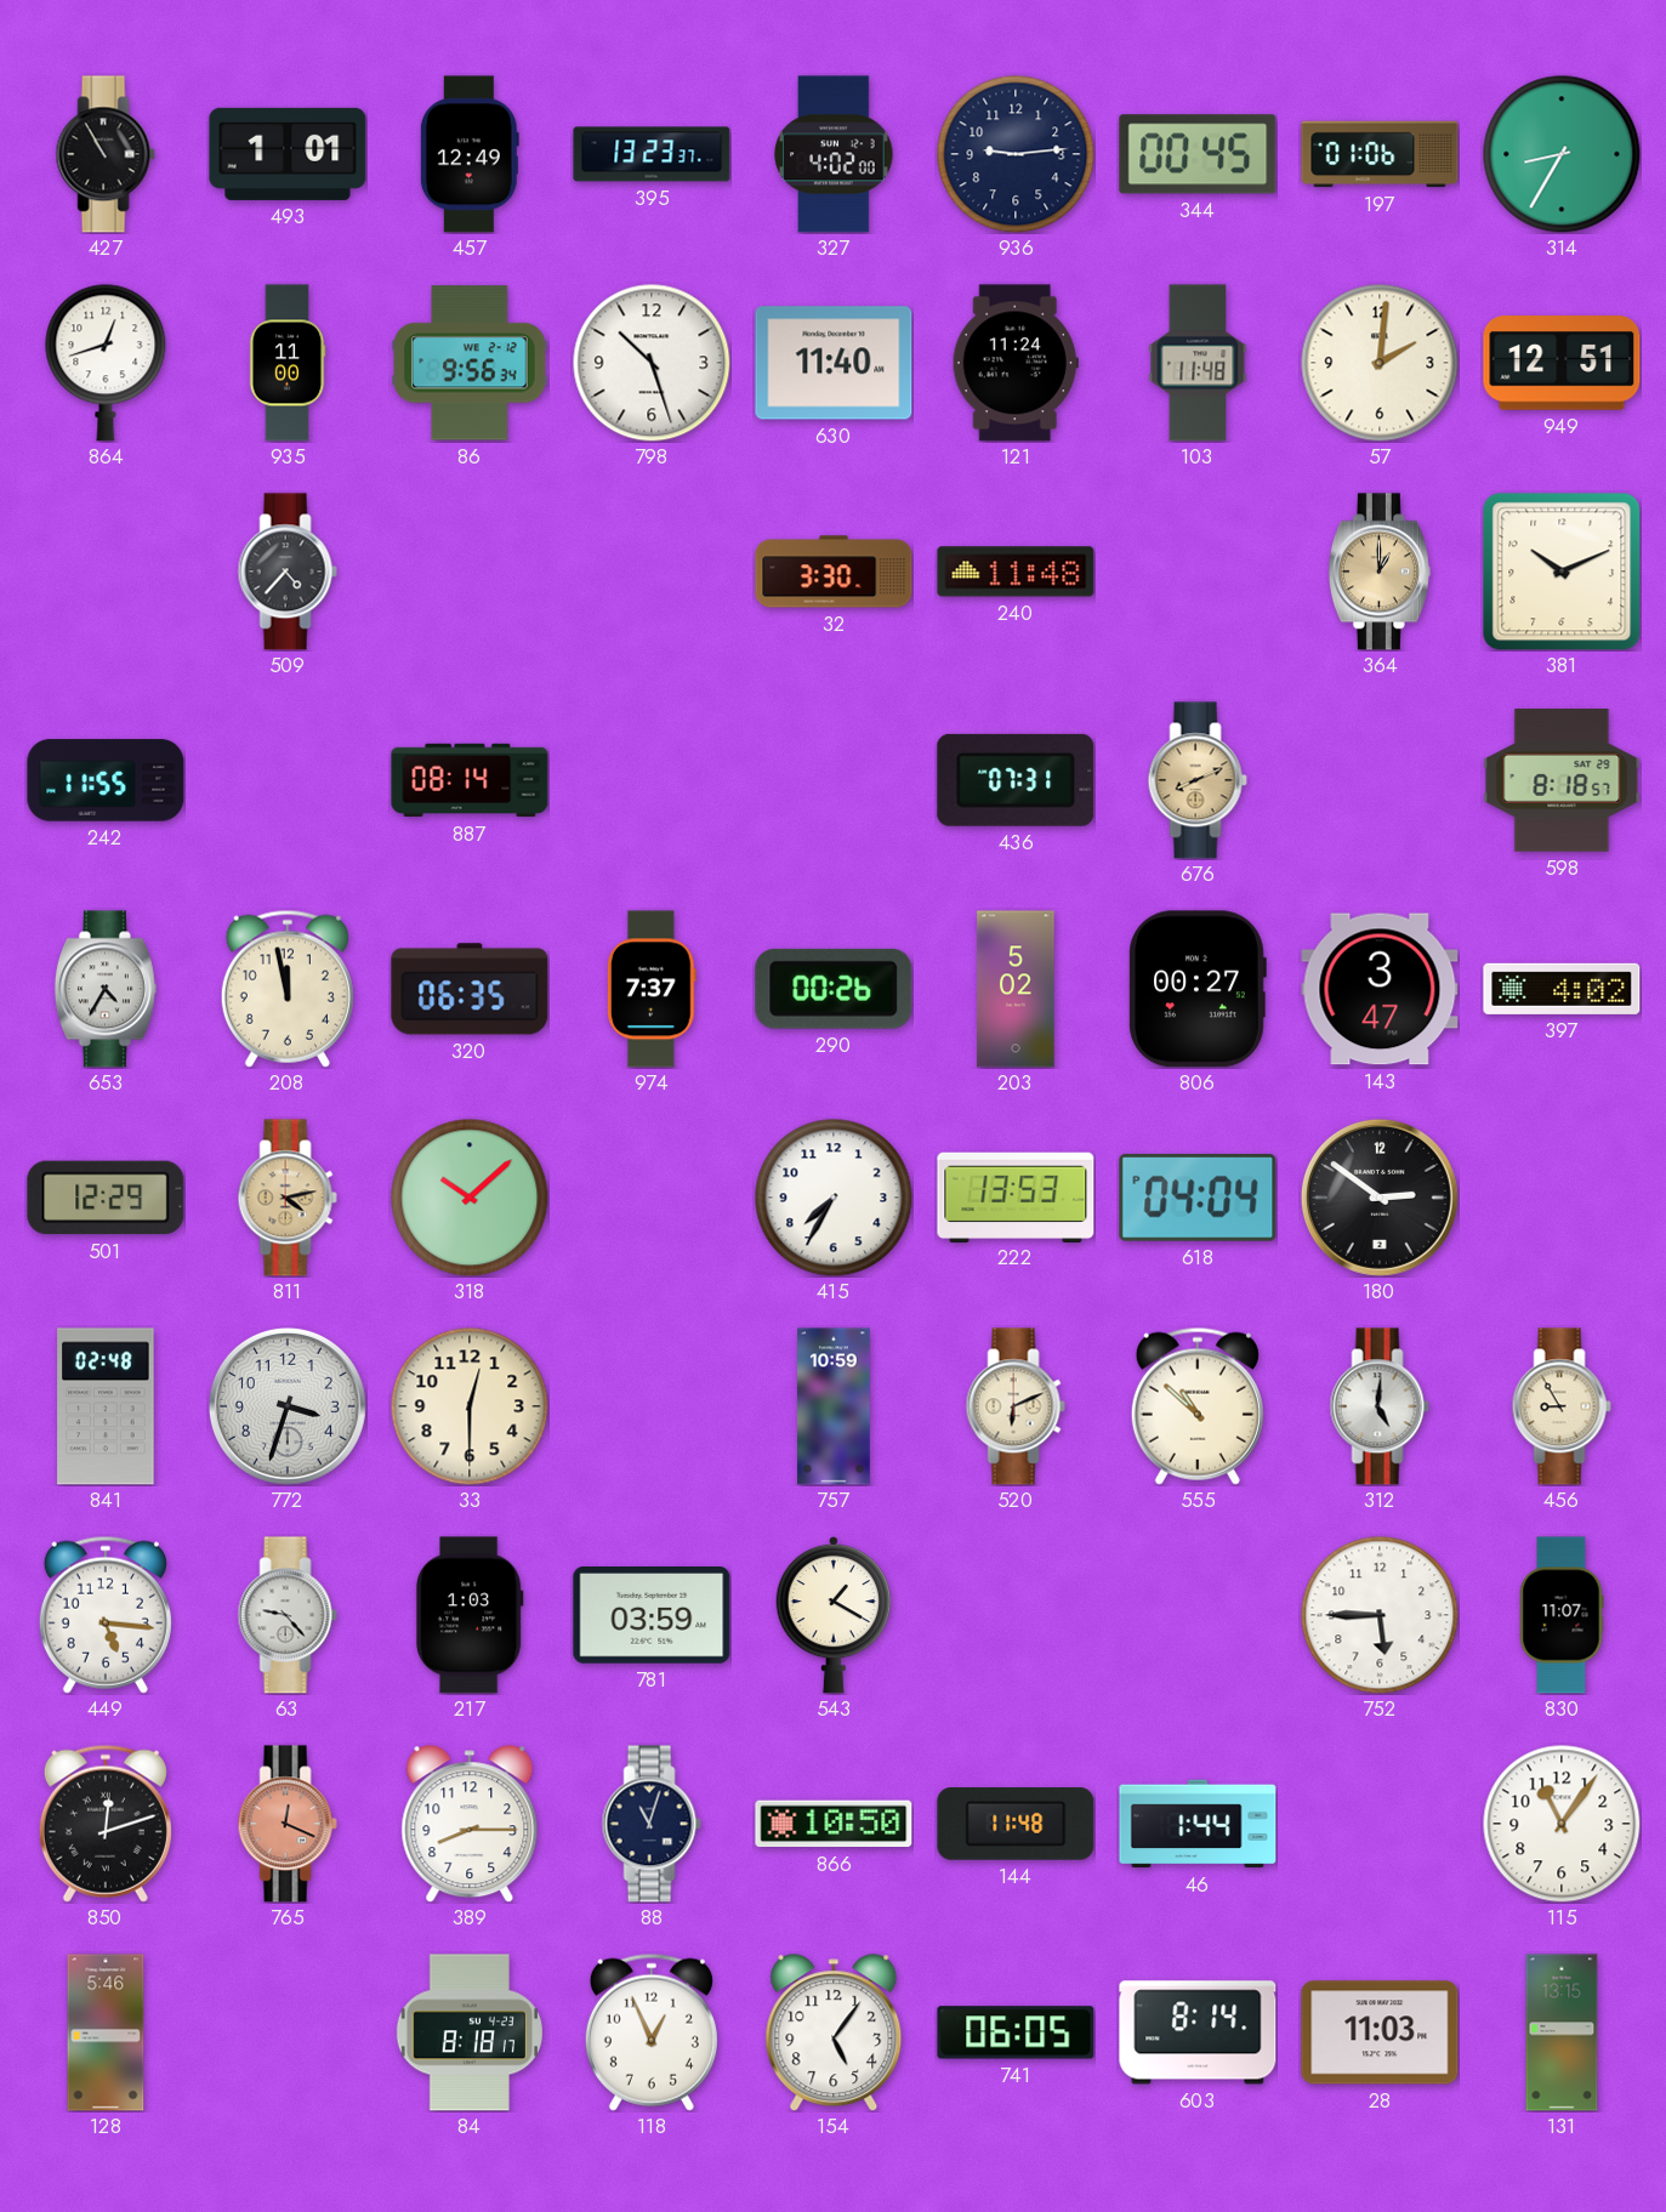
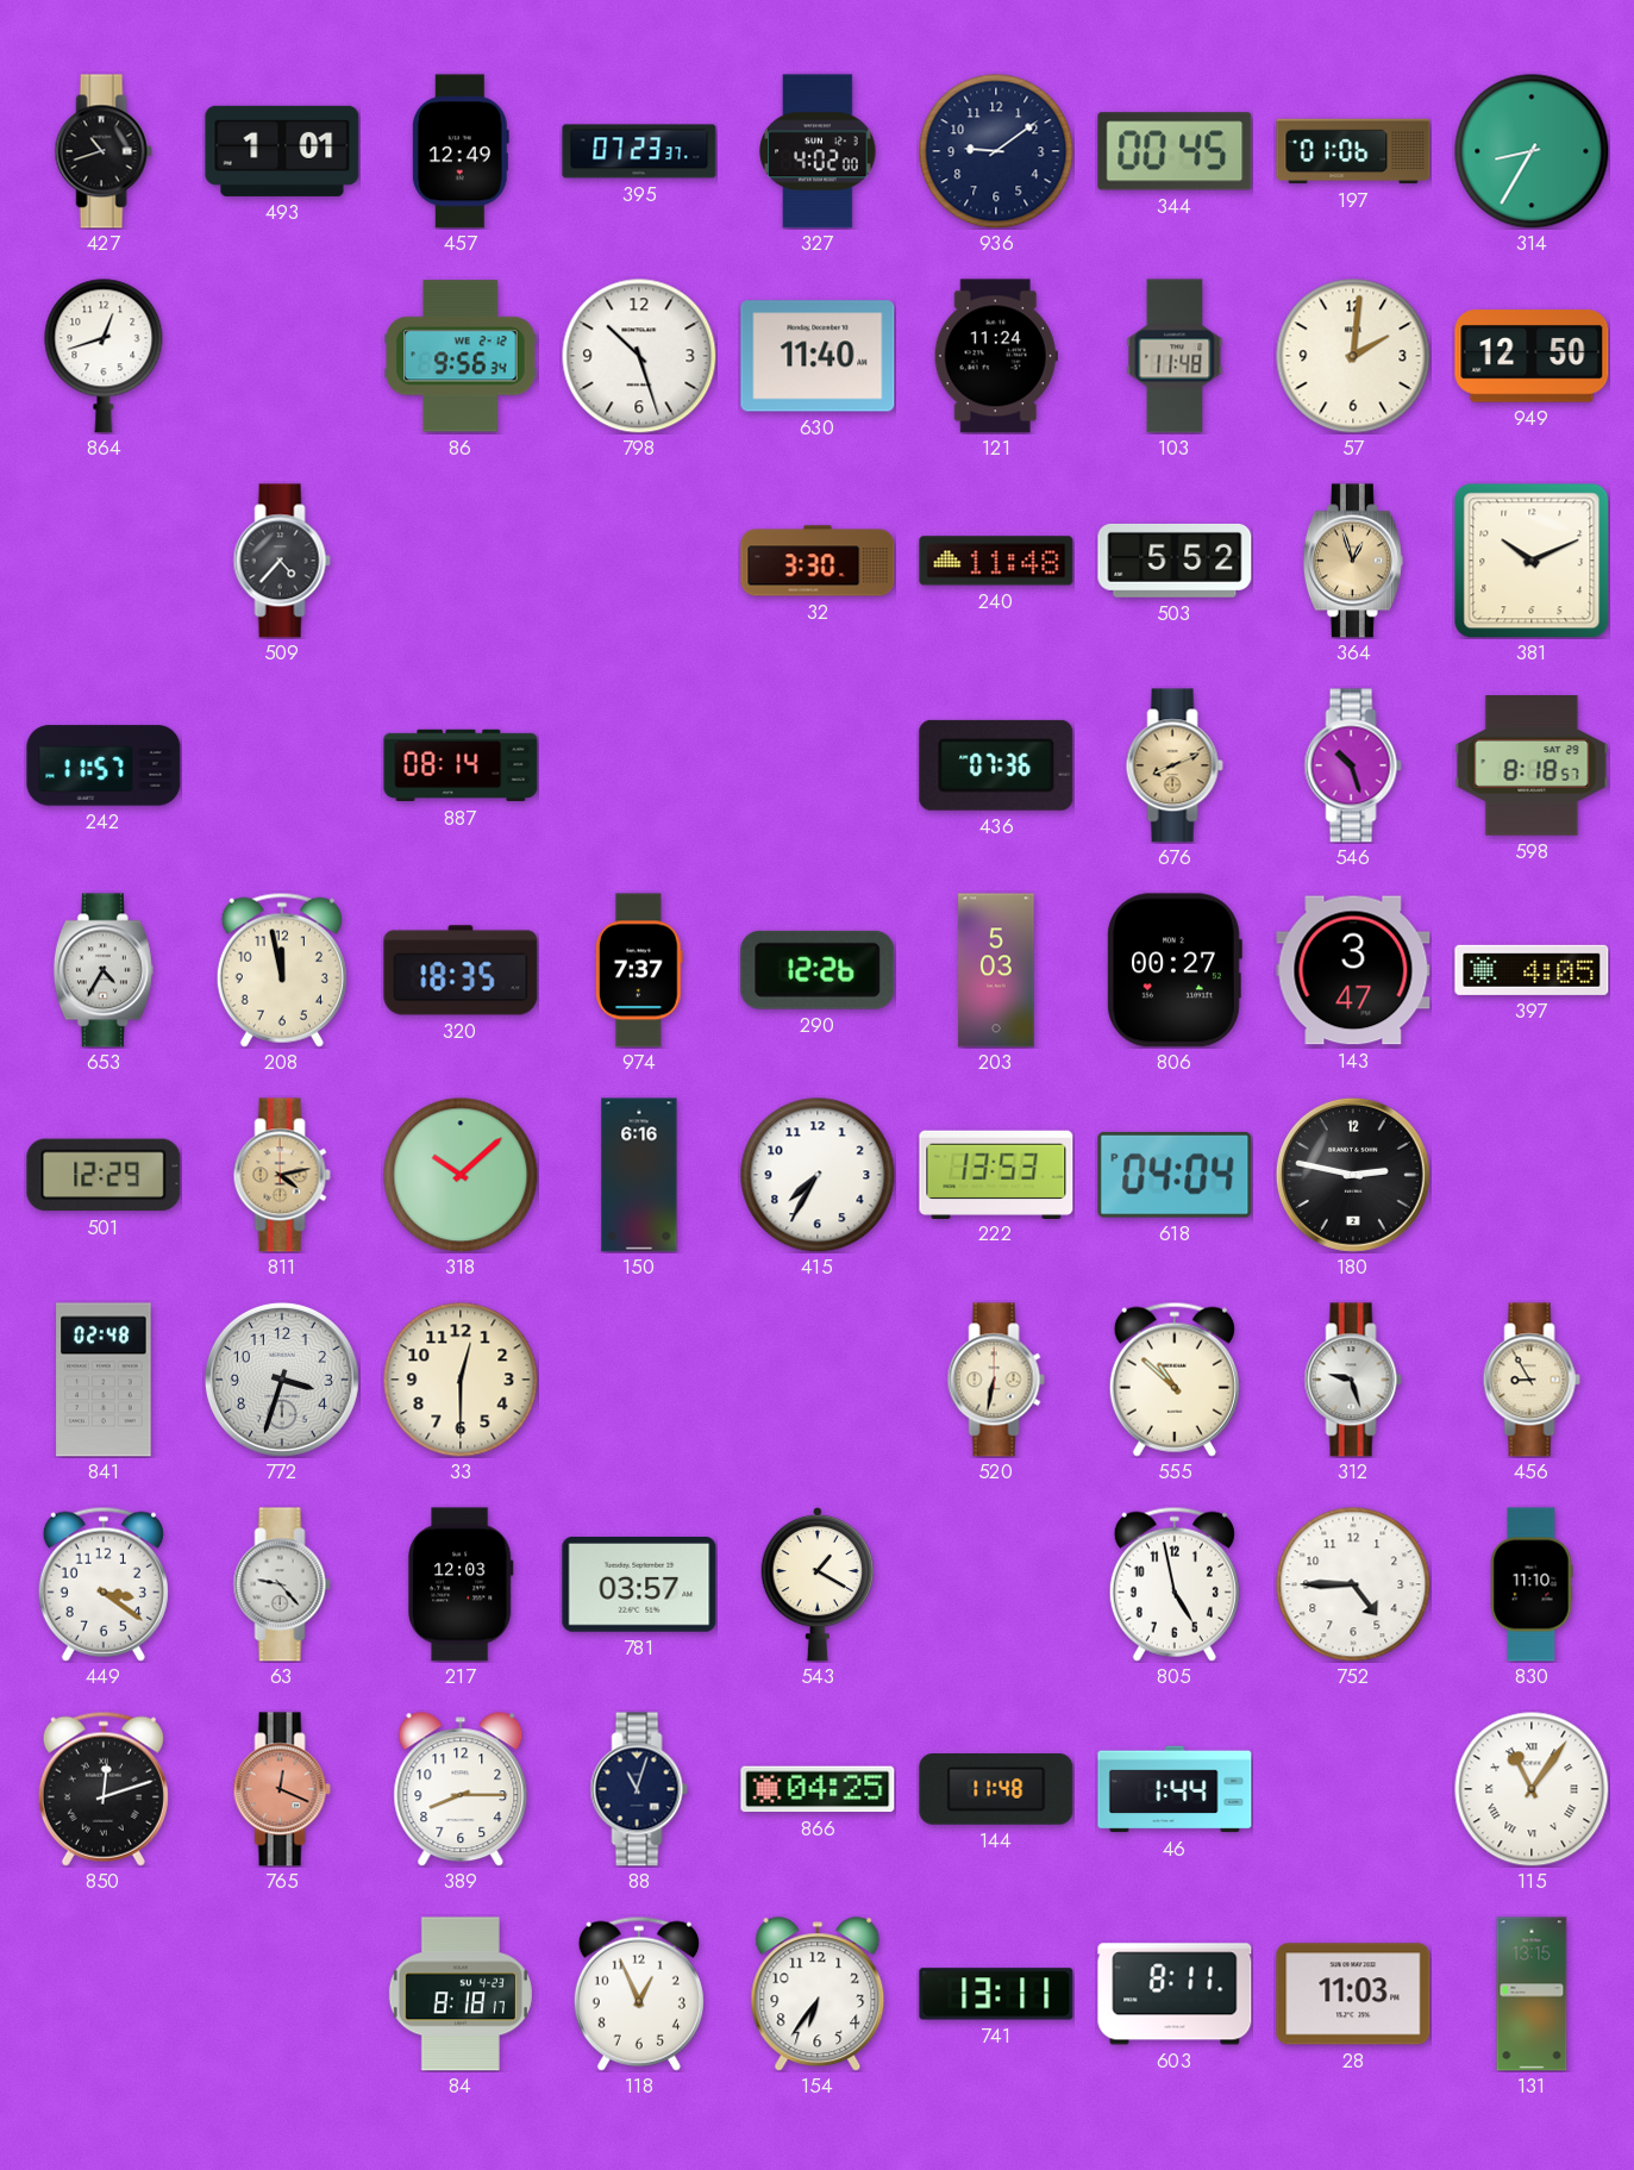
427: 10:55 -> 10:42 (104, 151)
395: 13:23 -> 07:23 (639, 151)
936: 9:14 -> 9:09 (996, 151)
935: 11:00 -> none (288, 363)
949: 12:51 -> 12:50 (1532, 356)
503: none -> 5:52 (1175, 561)
364: 1:00 -> 12:57 (1353, 561)
242: 11:55 -> 11:57 (104, 765)
436: 07:31 -> 07:36 (996, 765)
546: none -> 10:27 (1353, 765)
320: 06:35 -> 18:35 (461, 970)
290: 00:26 -> 12:26 (818, 970)
203: 5:02 -> 5:03 (996, 970)
397: 4:02 -> 4:05 (1532, 970)
150: none -> 6:16 (639, 1175)
180: 2:51 -> 2:47 (1353, 1175)
757: 10:59 -> none (835, 1406)
520: 6:11 -> 6:32 (996, 1380)
312: 5:01 -> 9:27 (1353, 1380)
449: 5:16 -> 3:21 (104, 1584)
217: 1:03 -> 12:03 (461, 1584)
781: 03:59 -> 03:57 (639, 1586)
805: none -> 4:58 (1175, 1584)
752: 5:45 -> 4:45 (1353, 1584)
830: 11:07 -> 11:10 (1532, 1584)
866: 10:50 -> 04:25 (818, 1789)
115 numerals: Arabic -> Roman (1532, 1789)
128: 5:46 -> none (106, 2032)
154: 5:06 -> 6:36 (818, 1994)
741: 06:05 -> 13:11 (996, 1994)
603: 8:14 -> 8:11 (1175, 1994)
